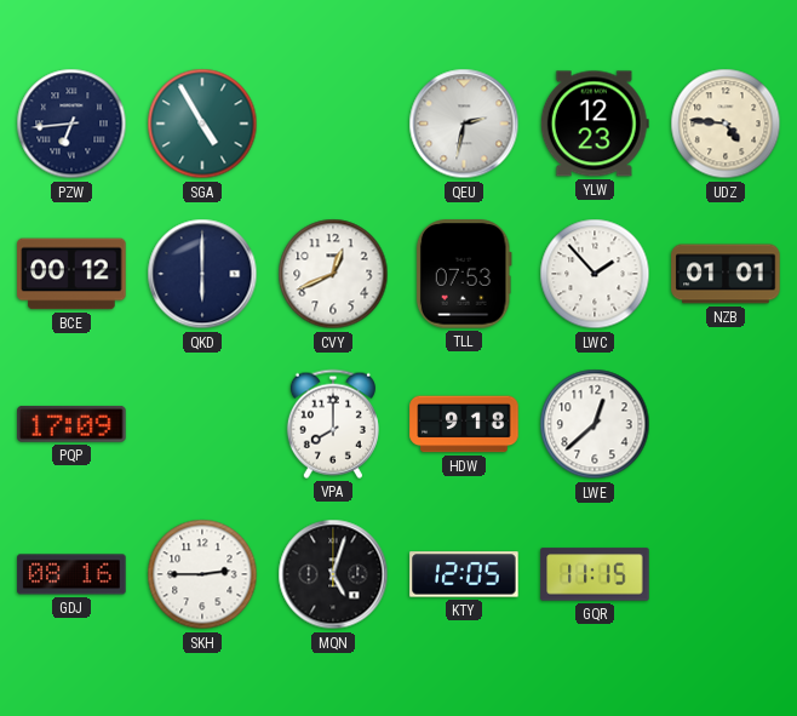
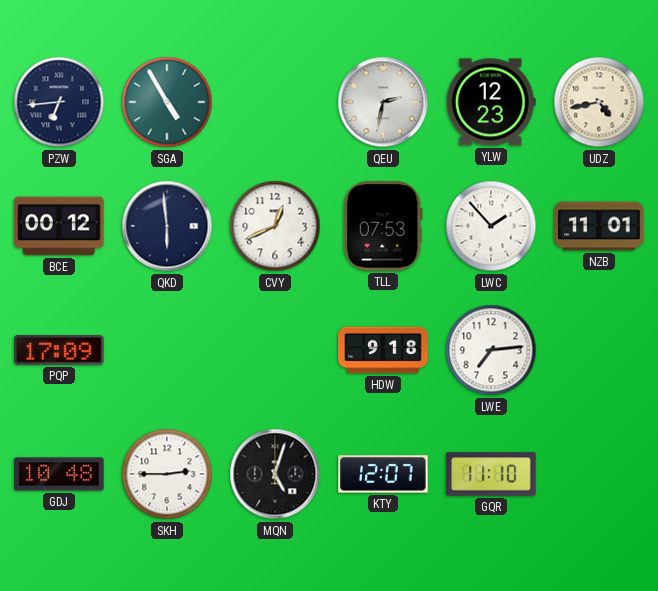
UDZ: 4:46 -> 4:43 (599, 102)
QKD: 6:00 -> 5:59 (167, 226)
NZB: 01:01 -> 11:01 (599, 226)
VPA: 8:00 -> none (333, 424)
LWE: 12:38 -> 7:14 (491, 350)
GDJ: 08:16 -> 10:48 (59, 474)
KTY: 12:05 -> 12:07 (383, 474)
GQR: 11:15 -> 11:10 (491, 474)
